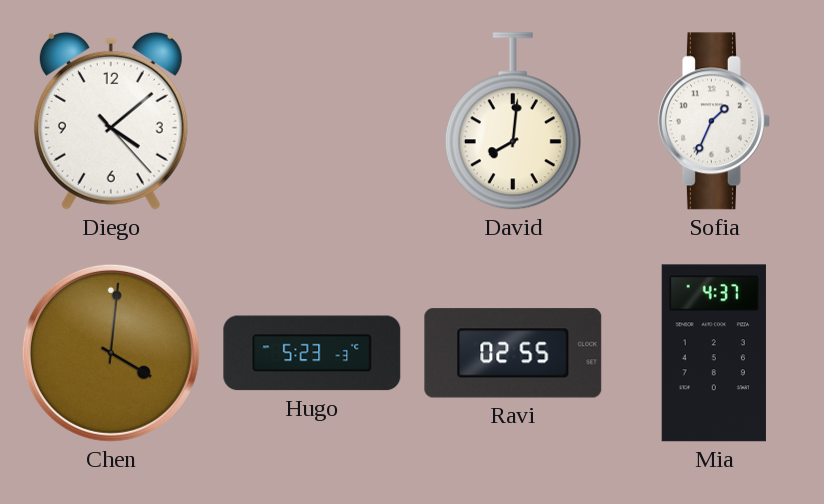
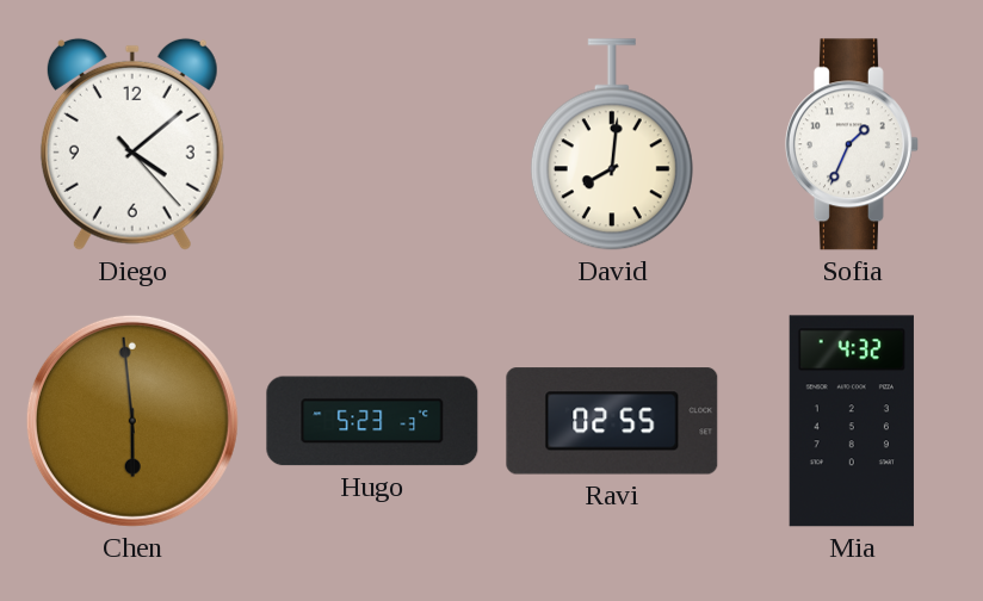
Chen: 4:01 -> 5:59 (132, 421)
Mia: 4:37 -> 4:32 (852, 421)
